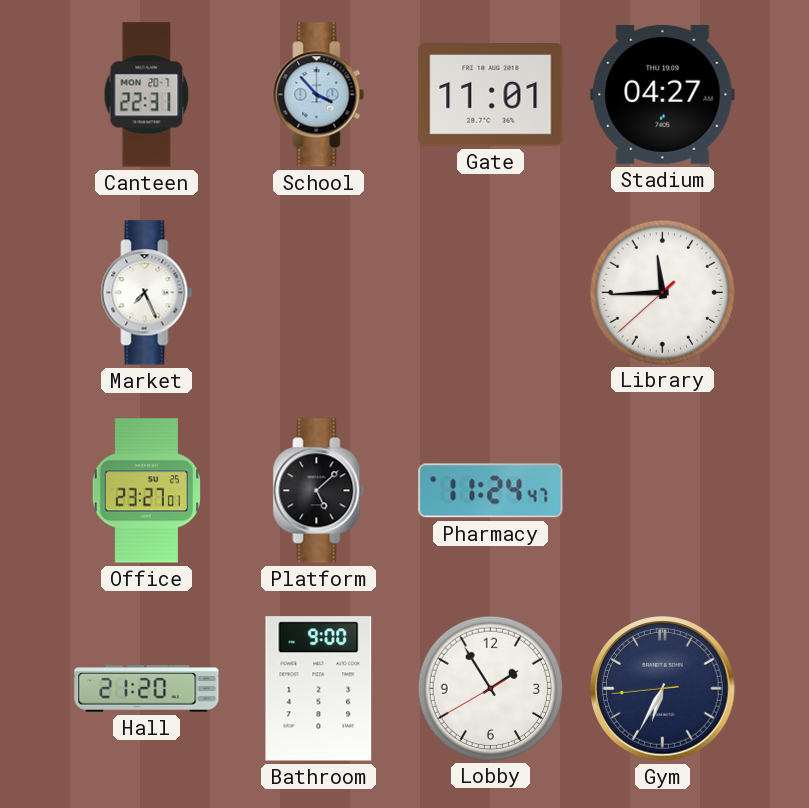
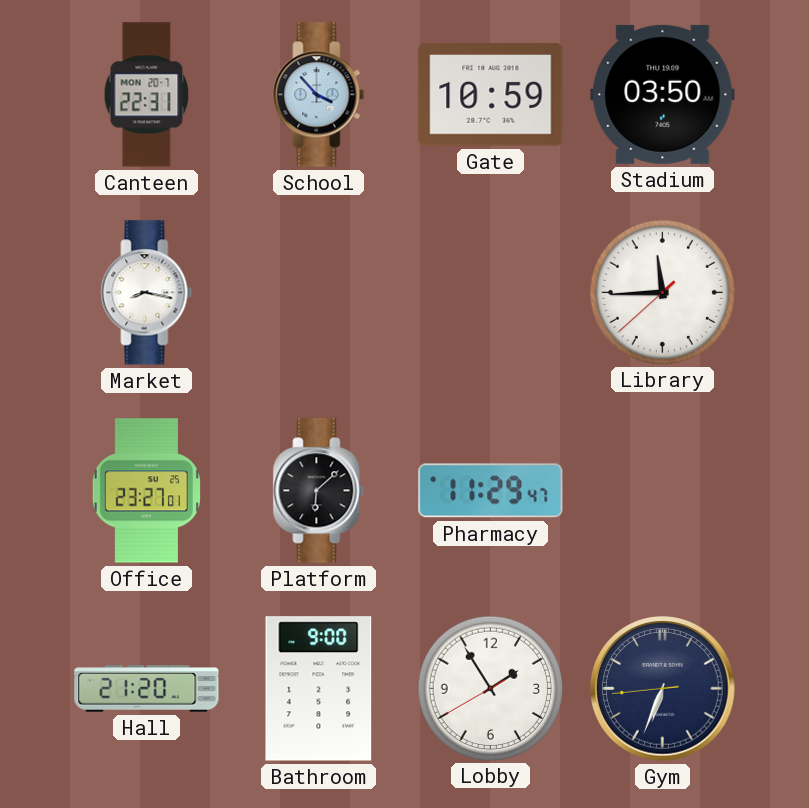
Gate: 11:01 -> 10:59 (491, 95)
Stadium: 04:27 -> 03:50 (663, 94)
Market: 7:26 -> 8:17 (147, 293)
Platform: 5:08 -> 6:08 (319, 491)
Pharmacy: 11:24 -> 11:29 (491, 491)
Gym: 6:34 -> 6:33 (663, 689)
